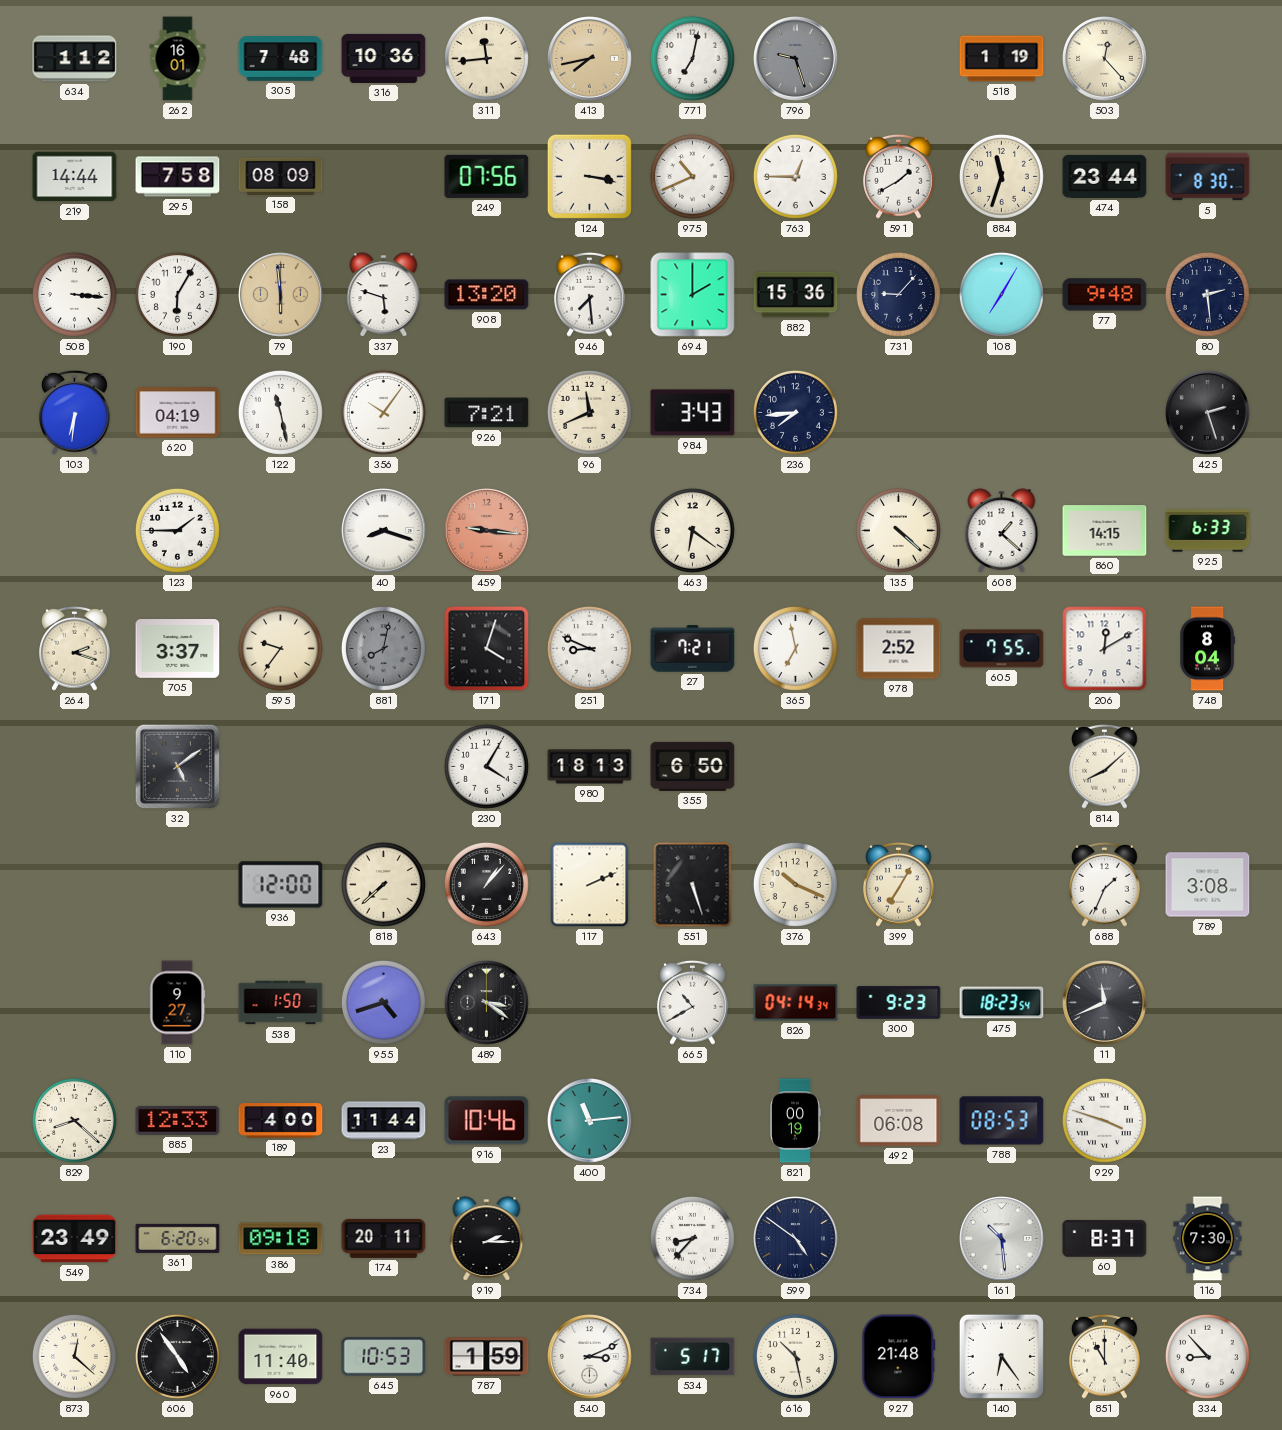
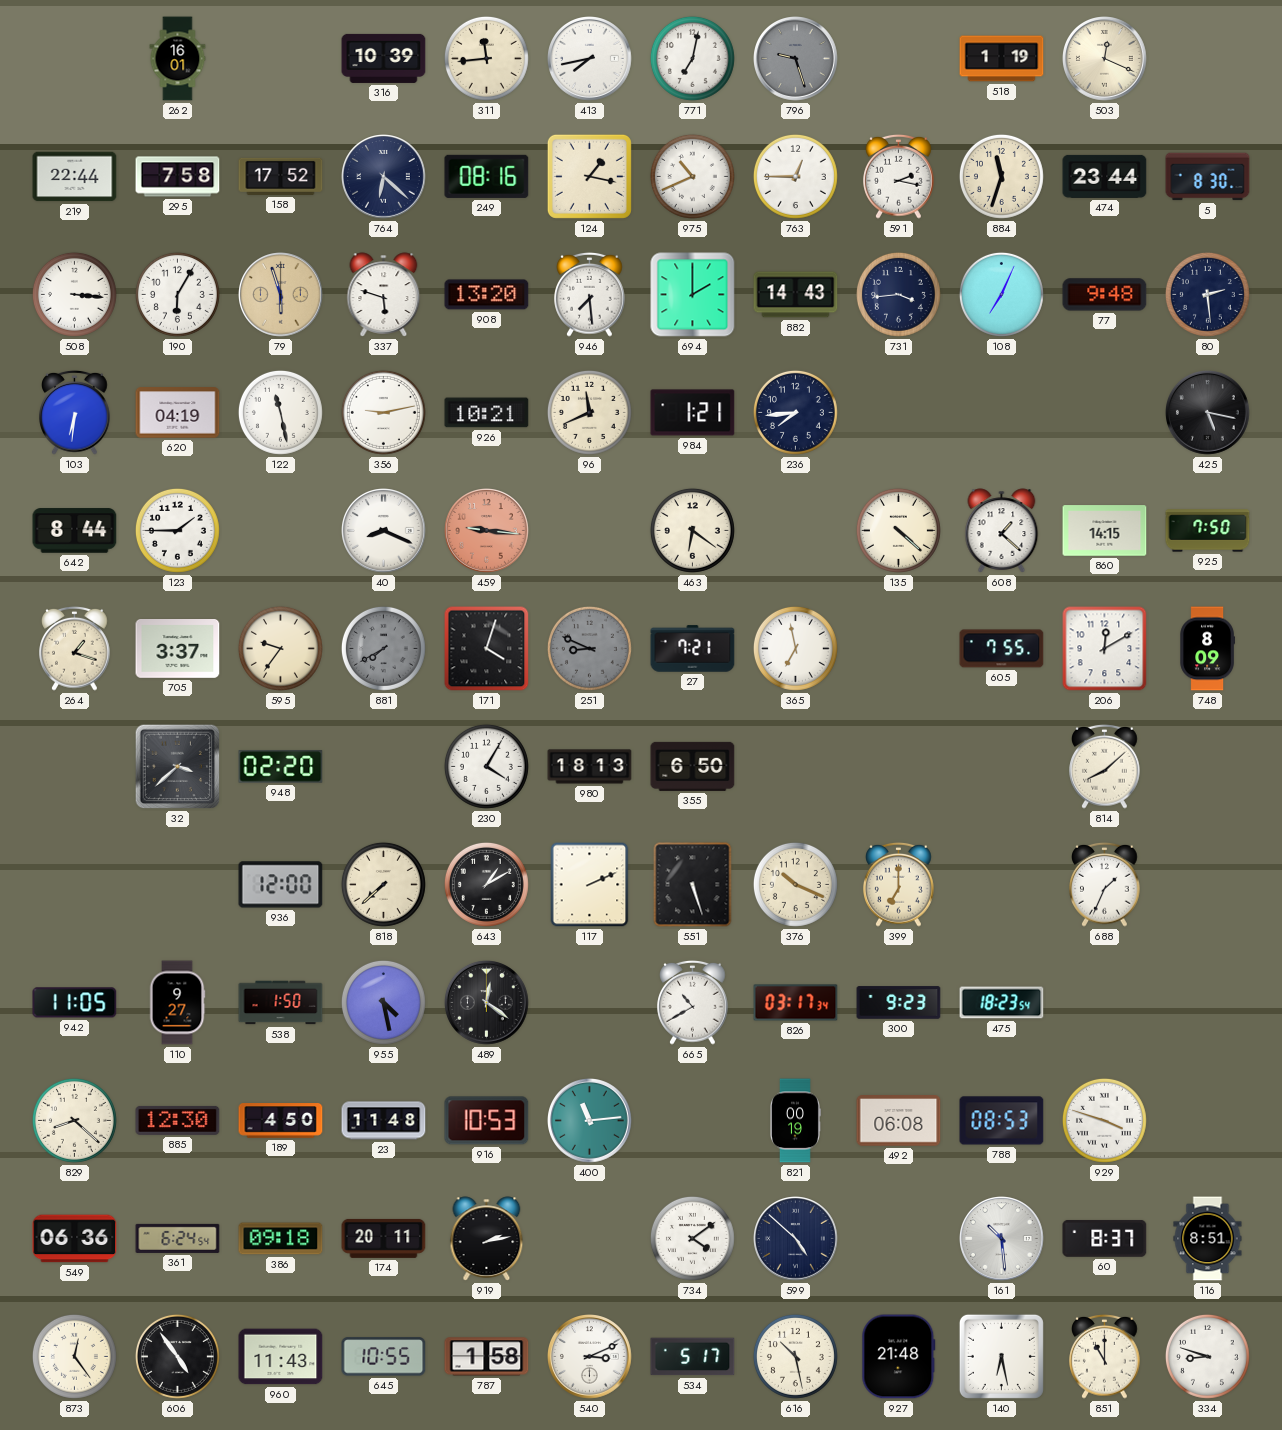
634: 1:12 -> none (75, 59)
305: 7:48 -> none (281, 59)
316: 10:36 -> 10:39 (384, 58)
413 dial: champagne -> white (590, 59)
503: 12:23 -> 12:19 (1105, 59)
219: 14:44 -> 22:44 (75, 177)
158: 08:09 -> 17:52 (281, 176)
764: none -> 6:22 (384, 177)
249: 07:56 -> 08:16 (487, 176)
124: 3:17 -> 1:17 (589, 176)
591: 1:40 -> 2:17 (899, 176)
79: 5:59 -> 5:57 (281, 295)
882: 15:36 -> 14:43 (796, 295)
731: 9:07 -> 3:44 (898, 294)
108: 7:05 -> 7:04 (1001, 294)
356: 10:06 -> 9:13 (383, 412)
926: 7:21 -> 10:21 (487, 413)
984: 3:43 -> 1:21 (693, 413)
425: 2:27 -> 5:17 (1208, 413)
642: none -> 8:44 (75, 531)
40: 8:18 -> 8:19 (384, 531)
925: 6:33 -> 7:50 (1208, 531)
264: 2:18 -> 1:18 (75, 648)
881: 8:02 -> 7:40 (383, 648)
251 dial: white -> grey (589, 648)
978: 2:52 -> none (899, 649)
748: 8:04 -> 8:09 (1207, 649)
32: 5:09 -> 3:38 (178, 767)
948: none -> 02:20 (281, 767)
643: 1:07 -> 1:10 (486, 884)
399: 7:05 -> 7:00 (899, 884)
789: 3:08 -> none (1208, 885)
942: none -> 11:05 (75, 1003)
955: 4:42 -> 4:28 (383, 1002)
489: 3:21 -> 12:21 (487, 1003)
826: 04:14 -> 03:17 (796, 1003)
11: 11:41 -> none (1105, 1003)
885: 12:33 -> 12:30 (178, 1120)
189: 4:00 -> 4:50 (281, 1121)
23: 11:44 -> 11:48 (384, 1121)
916: 10:46 -> 10:53 (487, 1121)
549: 23:49 -> 06:36 (75, 1239)
361: 6:20 -> 6:24 (178, 1238)
919: 2:15 -> 2:13 (487, 1239)
734: 8:37 -> 4:09 (692, 1238)
599: 4:51 -> 4:52 (796, 1239)
116: 7:30 -> 8:51 (1208, 1239)
873: 12:22 -> 12:24 (74, 1356)
960: 11:40 -> 11:43 (281, 1357)
645: 10:53 -> 10:55 (384, 1357)
787: 1:59 -> 1:58 (487, 1357)
140: 6:24 -> 6:28 (1001, 1356)
334: 8:53 -> 8:48 (1207, 1356)
